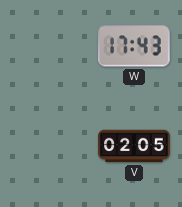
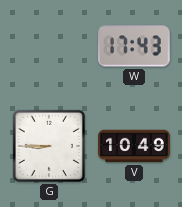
G: none -> 8:45 (49, 146)
V: 02:05 -> 10:49 (134, 146)
